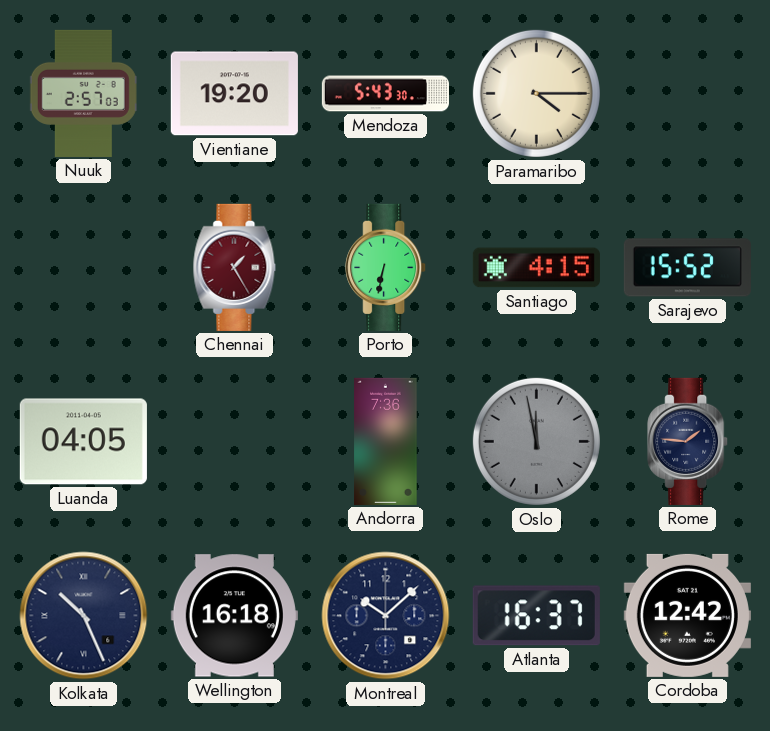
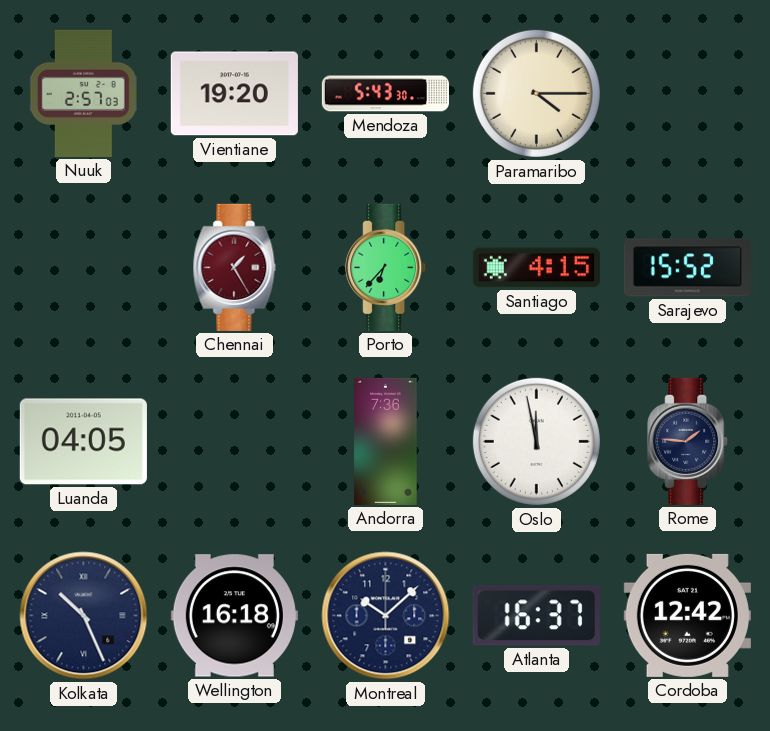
Porto: 6:32 -> 6:37 (386, 267)
Oslo dial: grey -> white (536, 441)
